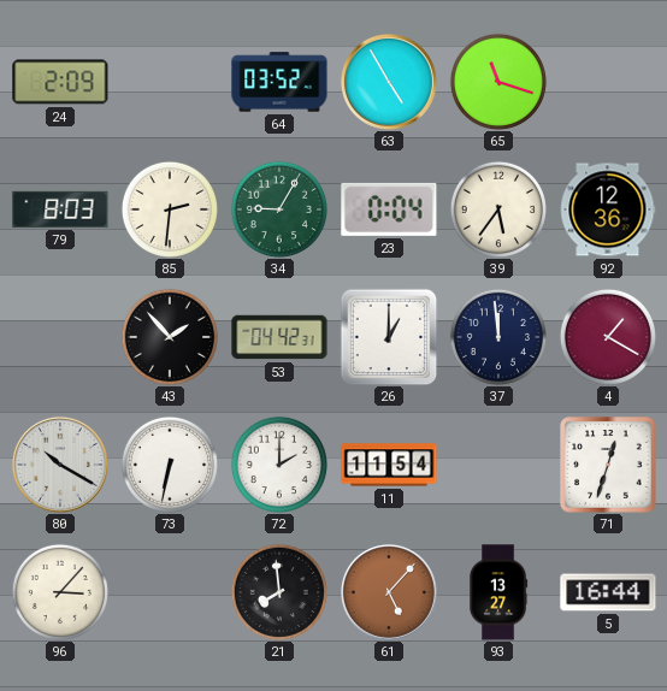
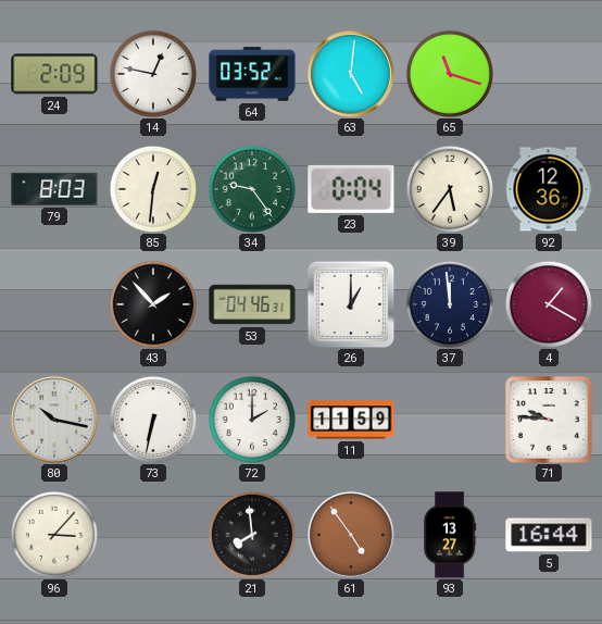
14: none -> 12:47 (153, 74)
63: 4:55 -> 5:01 (351, 74)
85: 2:31 -> 12:31 (153, 189)
34: 9:05 -> 9:24 (252, 189)
53: 04:42 -> 04:46 (252, 304)
80: 10:20 -> 10:17 (54, 420)
11: 11:54 -> 11:59 (351, 420)
71: 12:33 -> 9:46 (549, 420)
61: 5:07 -> 4:54 (351, 535)
